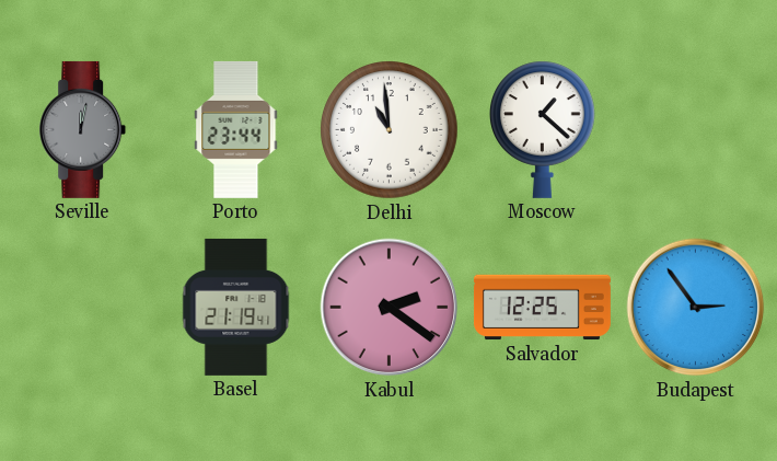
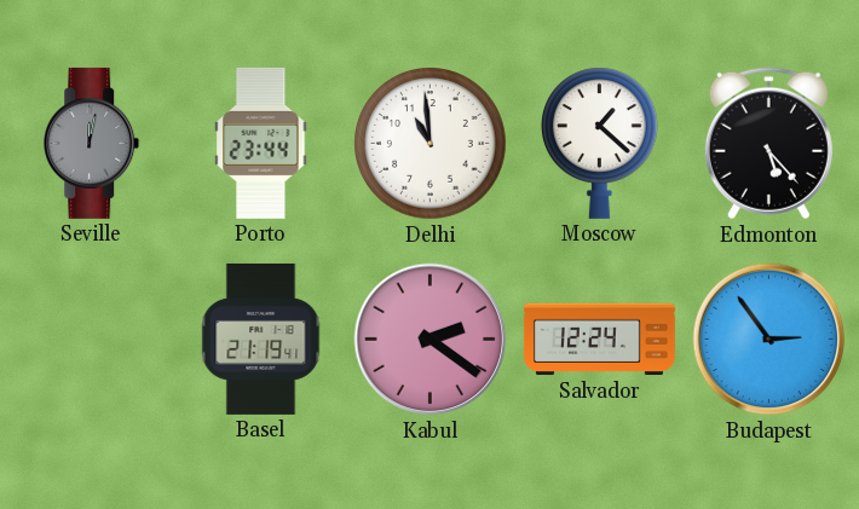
Edmonton: none -> 5:23 (768, 144)
Salvador: 12:25 -> 12:24 (599, 340)
